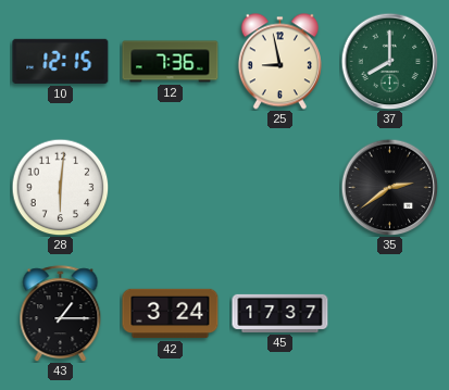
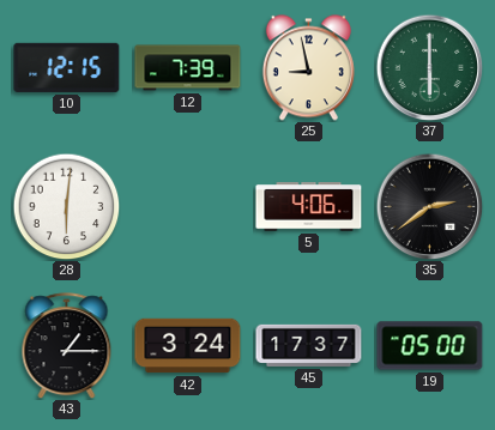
12: 7:36 -> 7:39 (188, 68)
37: 8:00 -> 6:00 (429, 67)
5: none -> 4:06 (309, 207)
19: none -> 05:00 (430, 346)
